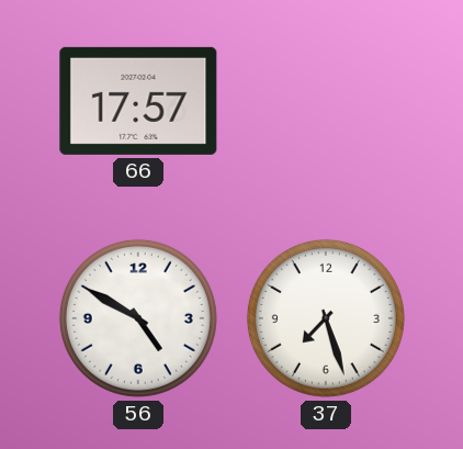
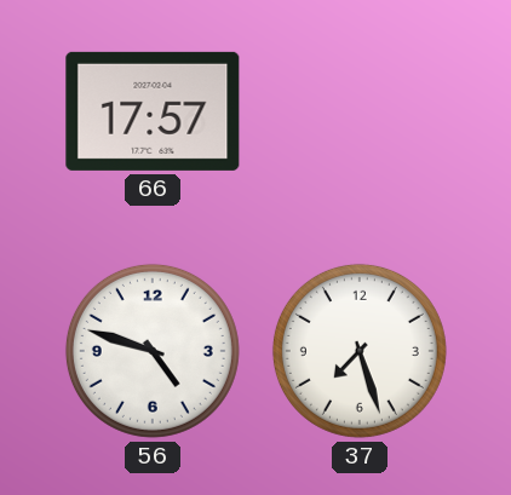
56: 4:50 -> 4:48 (153, 351)
